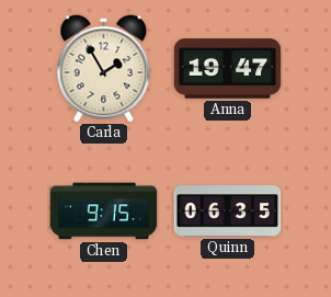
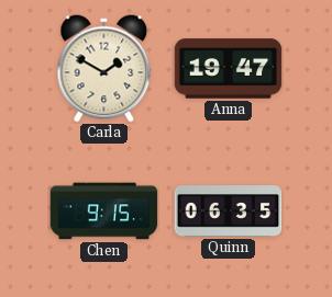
Carla: 1:55 -> 1:50 (104, 69)
